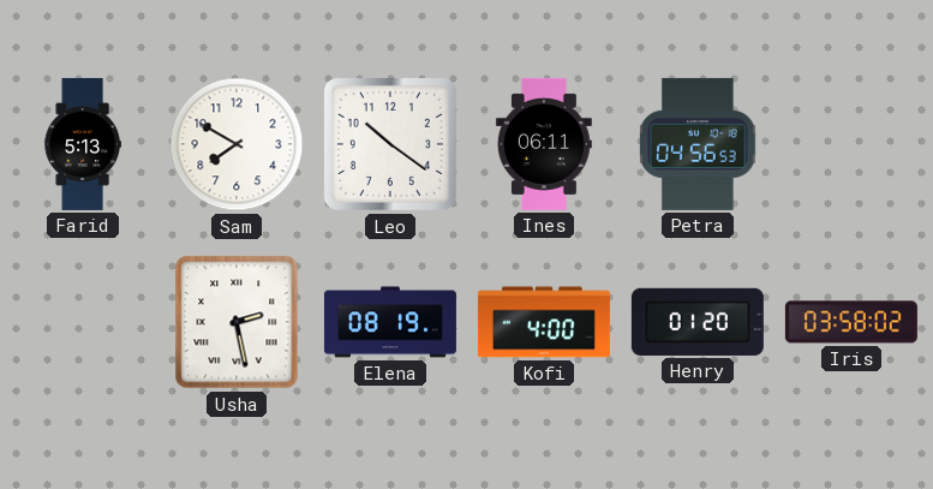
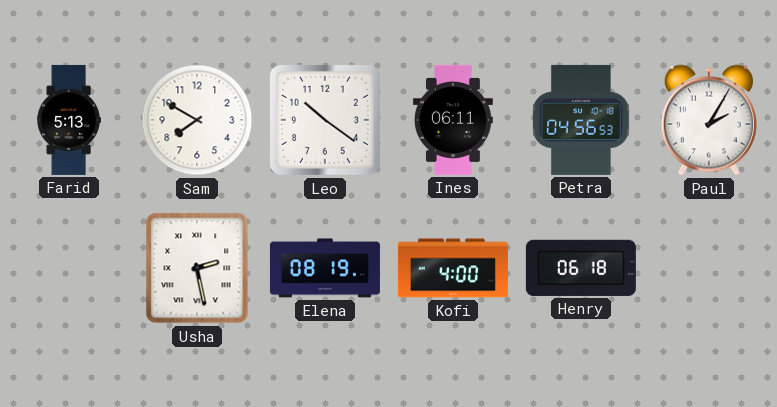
Paul: none -> 2:05 (709, 120)
Henry: 01:20 -> 06:18 (581, 268)
Iris: 03:58 -> none (851, 322)
